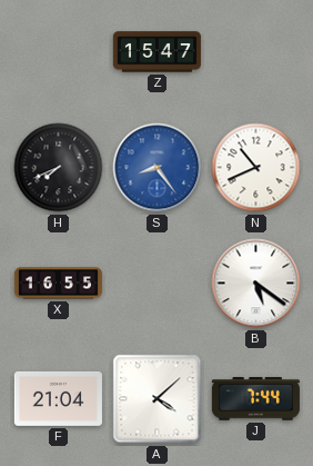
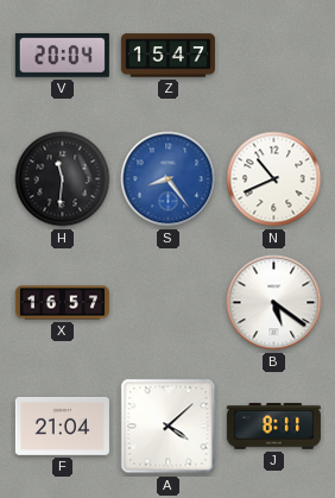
V: none -> 20:04 (62, 56)
H: 7:41 -> 11:31 (63, 179)
X: 16:55 -> 16:57 (62, 303)
J: 7:44 -> 8:11 (273, 427)
